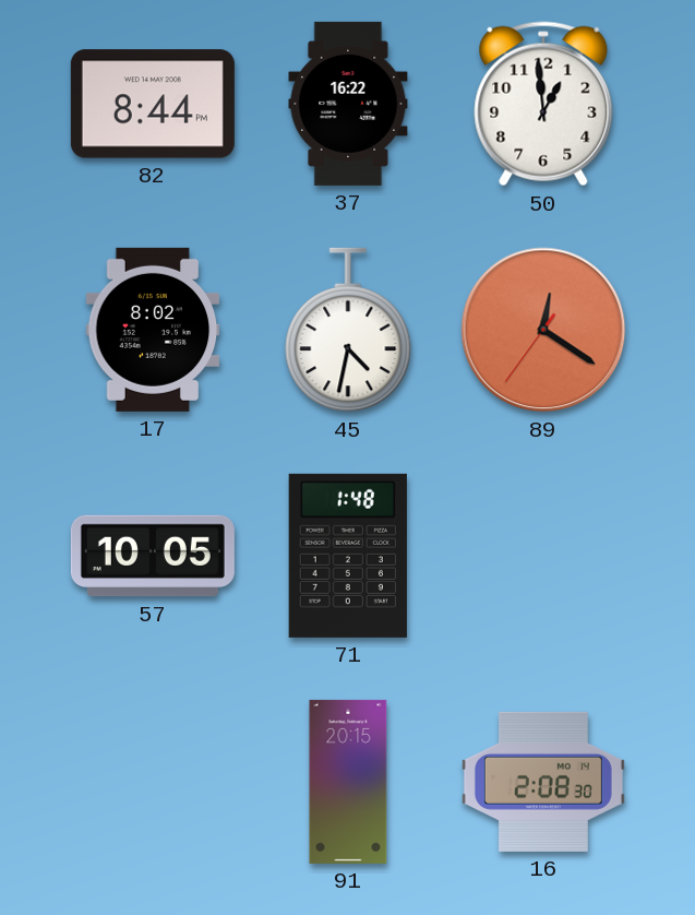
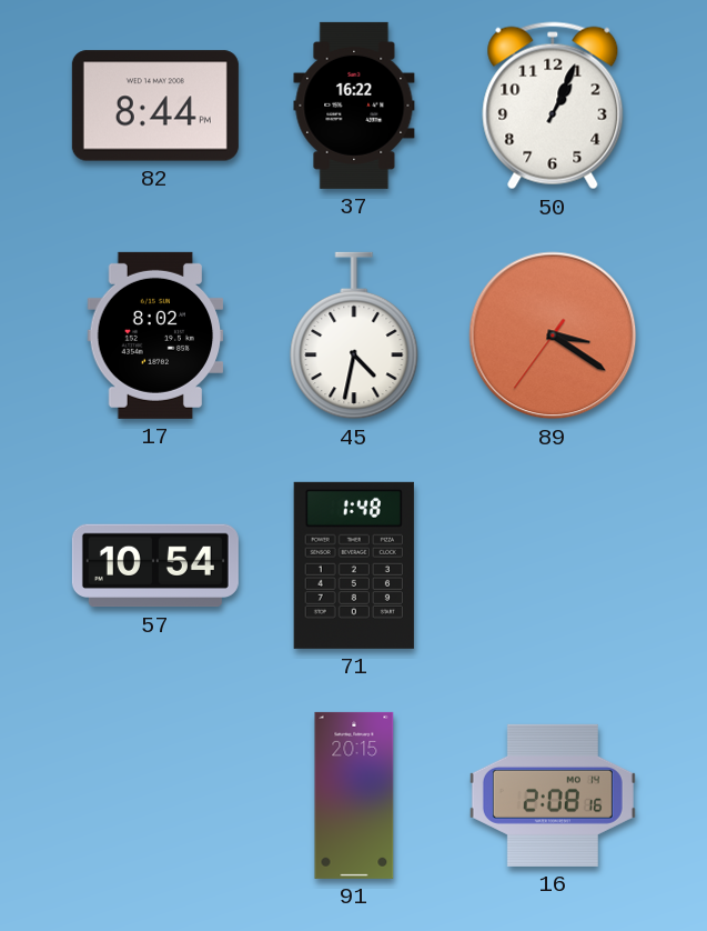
50: 12:59 -> 1:04 (553, 106)
89: 12:20 -> 3:20 (553, 336)
57: 10:05 -> 10:54 (155, 565)
16: 2:08:30 -> 2:08:16 (553, 795)
